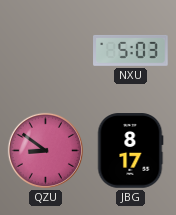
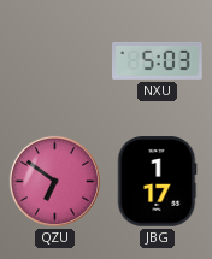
QZU: 8:51 -> 6:51 (54, 181)
JBG: 8:17 -> 1:17 (157, 182)
